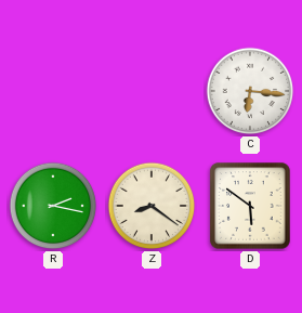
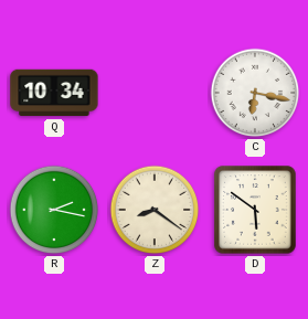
Q: none -> 10:34 (54, 93)
C: 6:16 -> 6:17 (255, 93)
